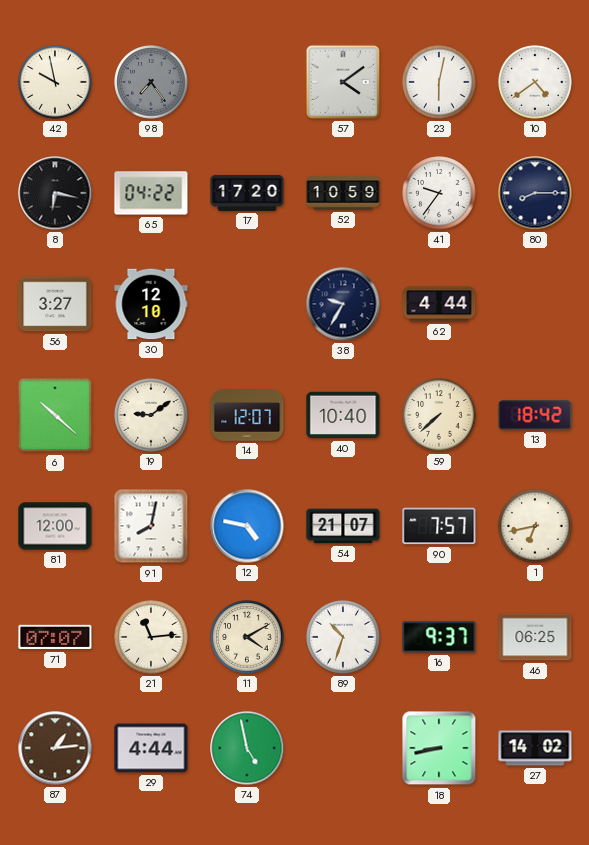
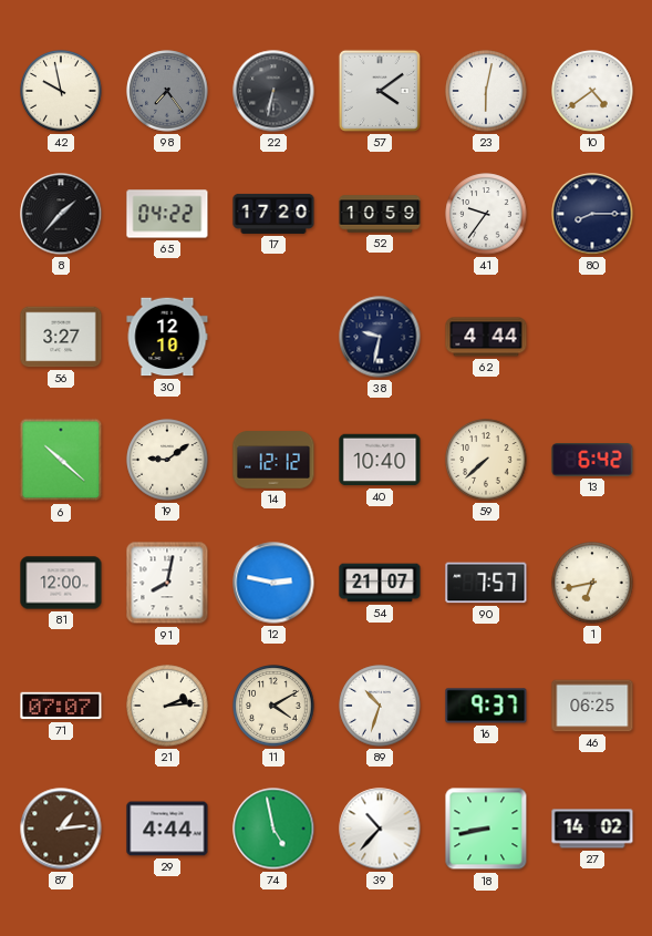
22: none -> 6:32 (273, 91)
8: 6:17 -> 1:37 (61, 214)
38: 9:35 -> 9:32 (380, 337)
14: 12:07 -> 12:12 (273, 460)
13: 18:42 -> 6:42 (592, 461)
12: 4:47 -> 2:47 (273, 583)
21: 11:14 -> 2:14 (167, 706)
39: none -> 10:37 (380, 829)
